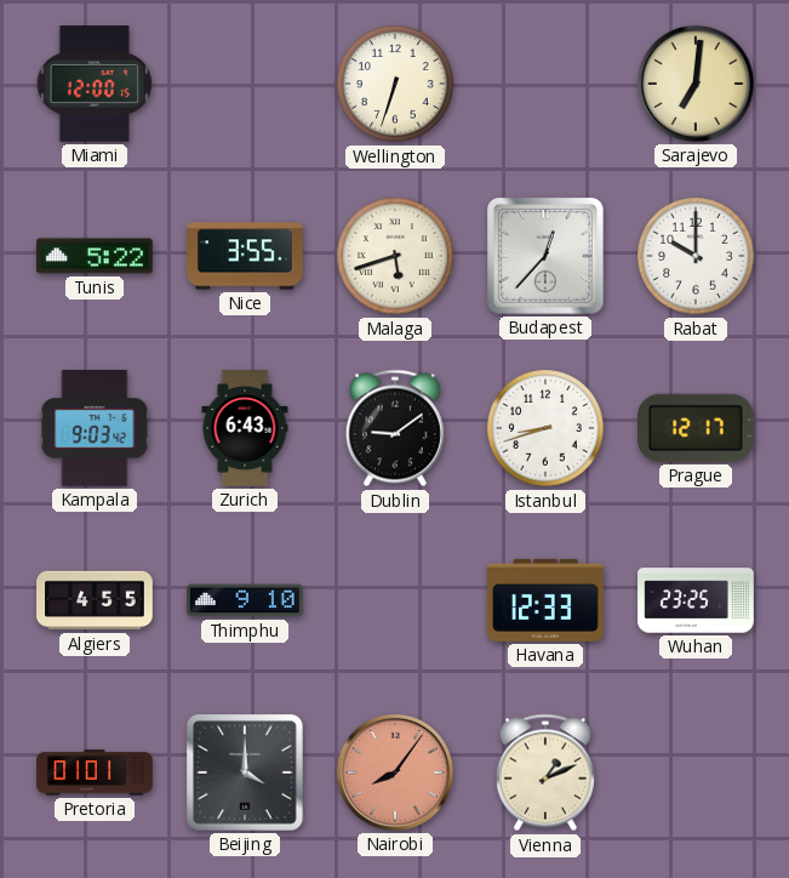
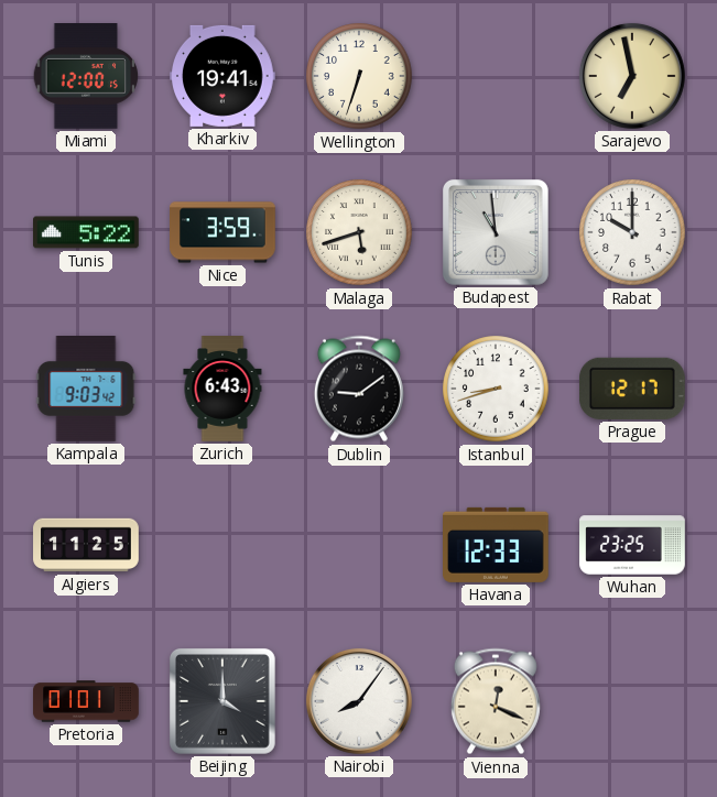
Kharkiv: none -> 19:41 (224, 76)
Sarajevo: 7:01 -> 6:58 (632, 76)
Nice: 3:55 -> 3:59 (222, 232)
Budapest: 12:37 -> 10:59 (496, 232)
Algiers: 4:55 -> 11:25 (86, 545)
Thimphu: 9:10 -> none (246, 600)
Nairobi dial: salmon -> white (359, 701)
Vienna: 1:11 -> 12:19 (496, 701)
